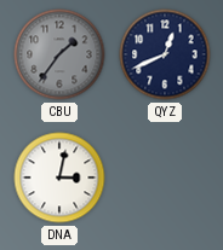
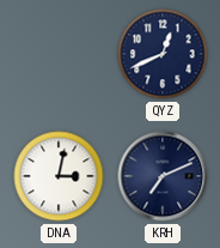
CBU: 1:36 -> none (59, 54)
KRH: none -> 7:11 (163, 176)
